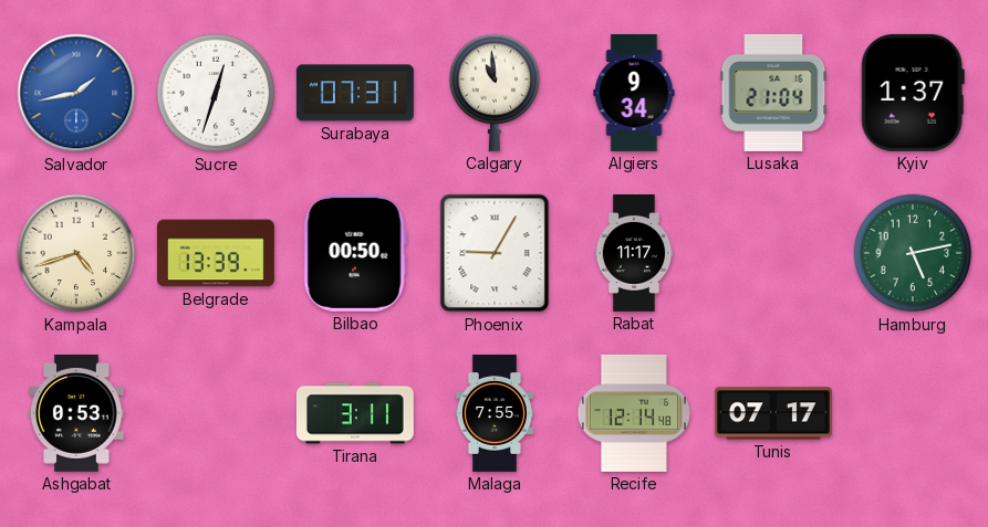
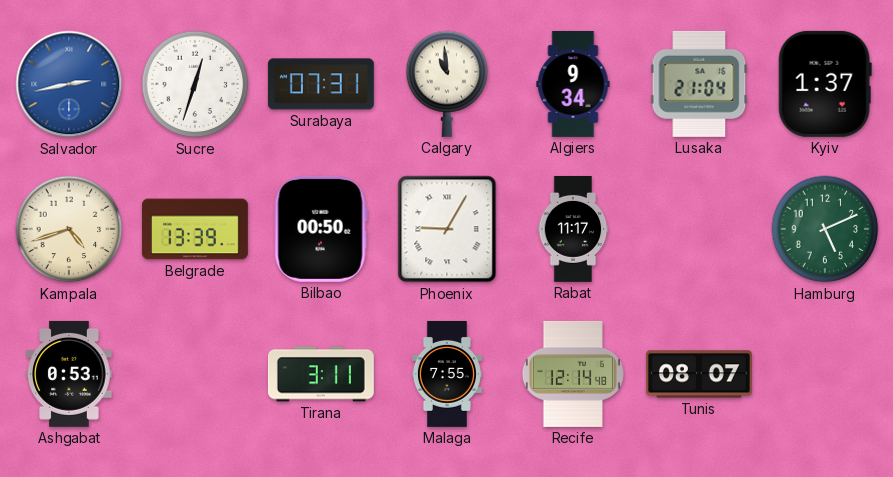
Salvador: 1:43 -> 2:43 (69, 84)
Hamburg: 5:13 -> 5:11 (825, 229)
Tunis: 07:17 -> 08:07 (699, 374)
